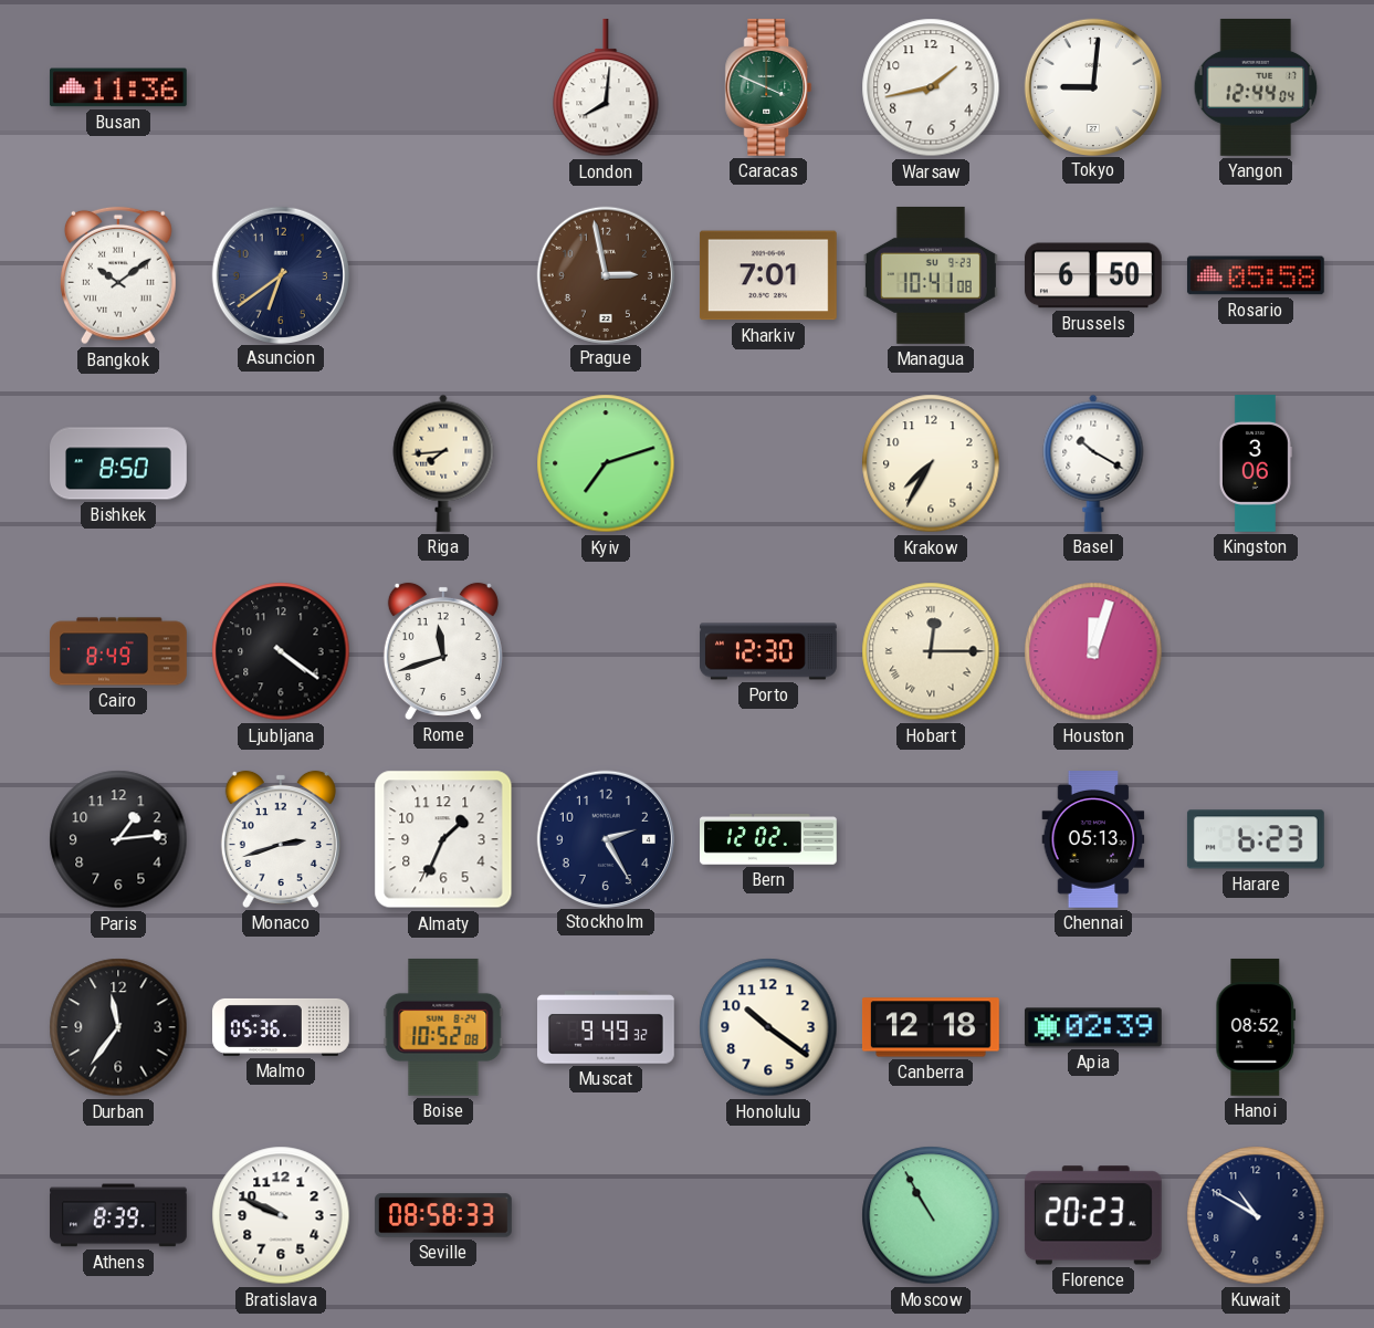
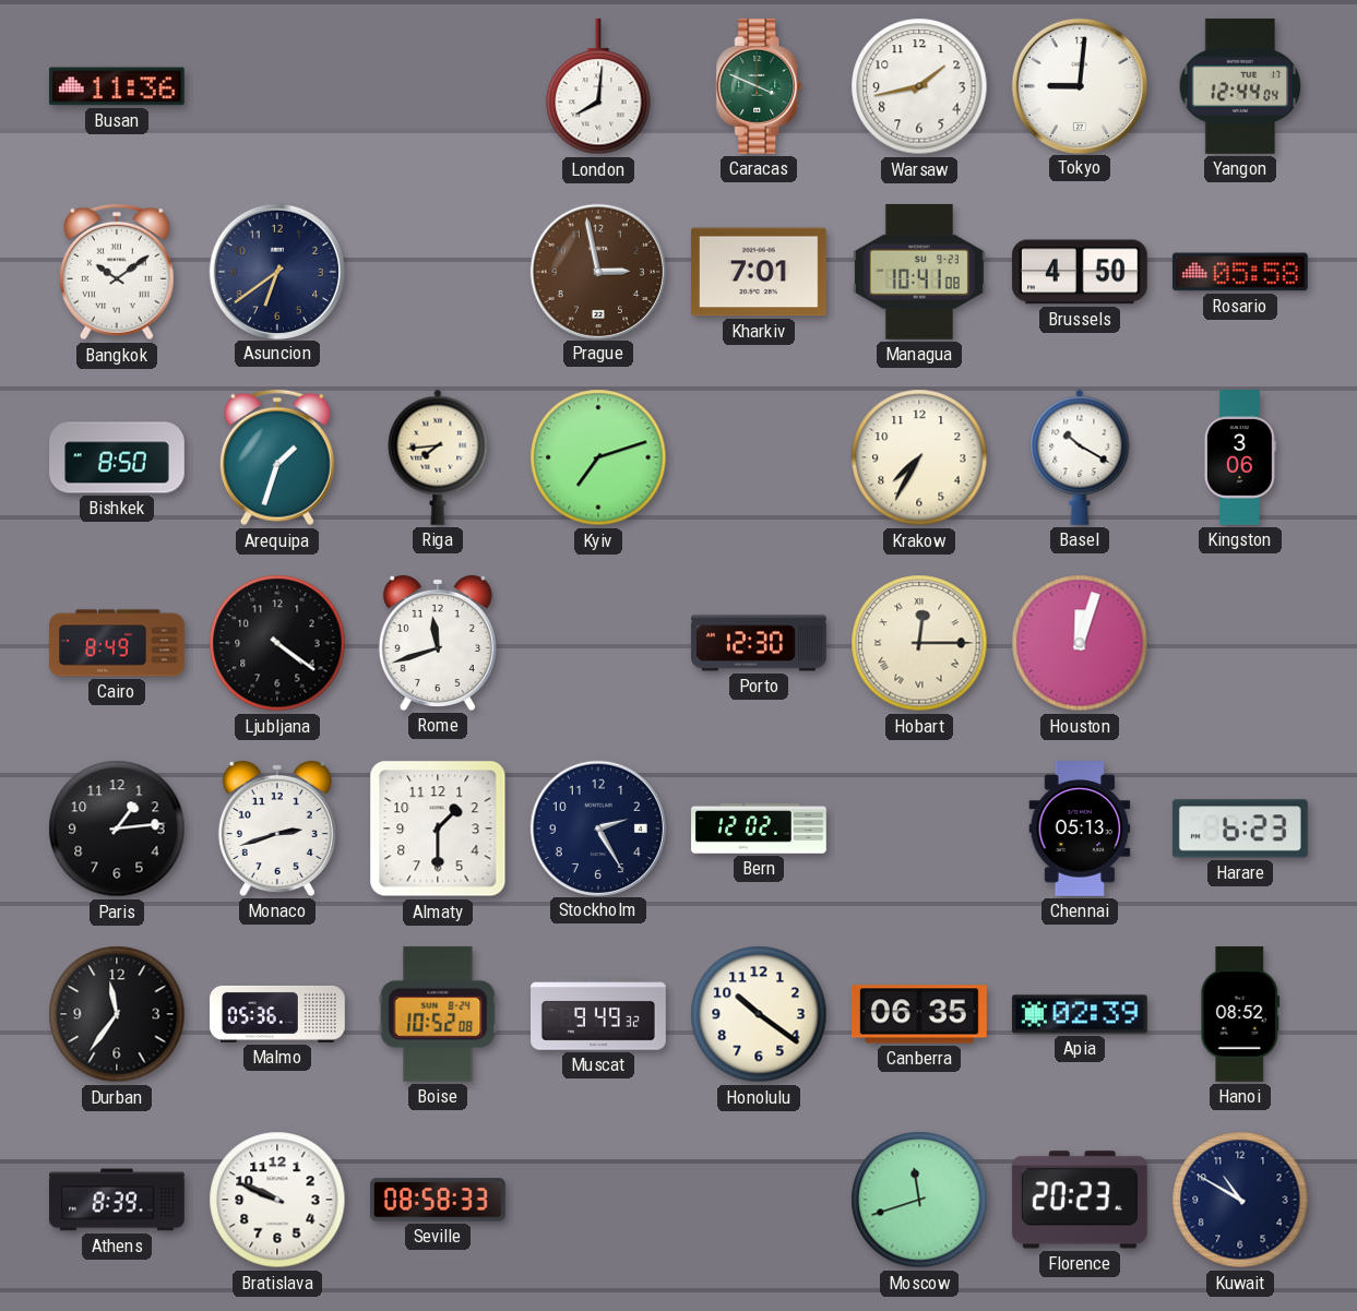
Brussels: 6:50 -> 4:50 (1080, 272)
Arequipa: none -> 1:33 (277, 457)
Almaty: 1:34 -> 1:30 (438, 829)
Canberra: 12:18 -> 06:35 (919, 1014)
Moscow: 10:55 -> 11:42 (919, 1200)
